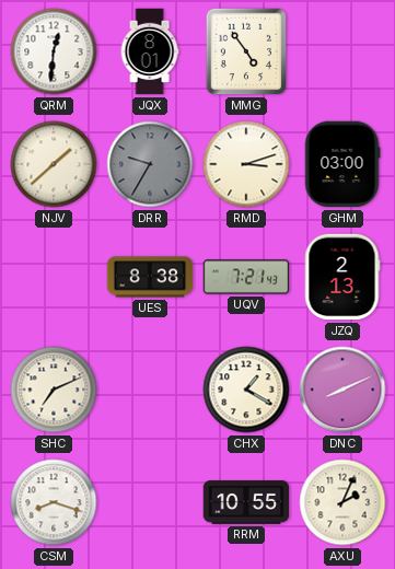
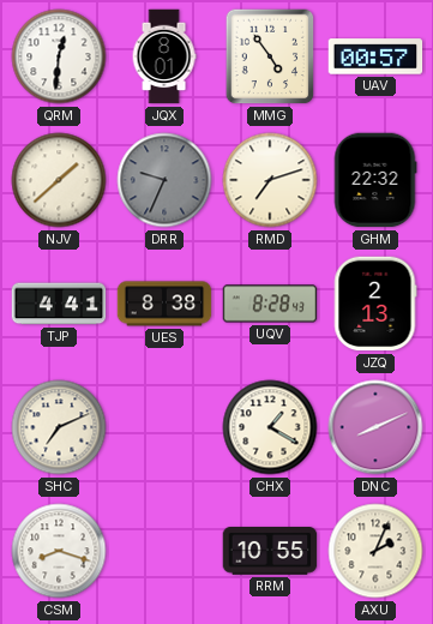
UAV: none -> 00:57 (375, 56)
DRR: 9:35 -> 9:34 (164, 180)
RMD: 3:12 -> 7:12 (270, 180)
GHM: 03:00 -> 22:32 (375, 180)
TJP: none -> 4:41 (59, 304)
UQV: 7:21 -> 8:28 (270, 304)
